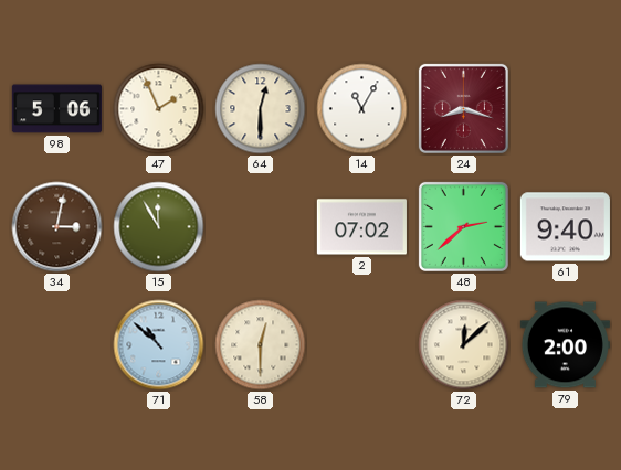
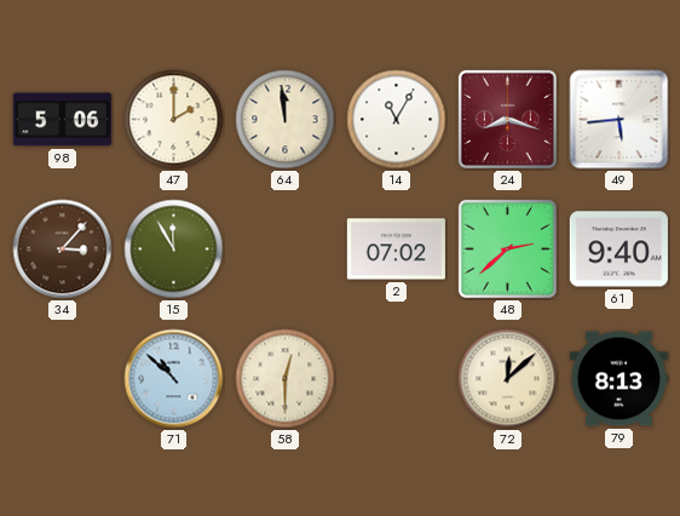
47: 1:56 -> 2:00 (174, 120)
64: 12:30 -> 11:59 (286, 120)
49: none -> 5:44 (620, 120)
34: 3:02 -> 3:07 (63, 250)
79: 2:00 -> 8:13 (618, 379)
